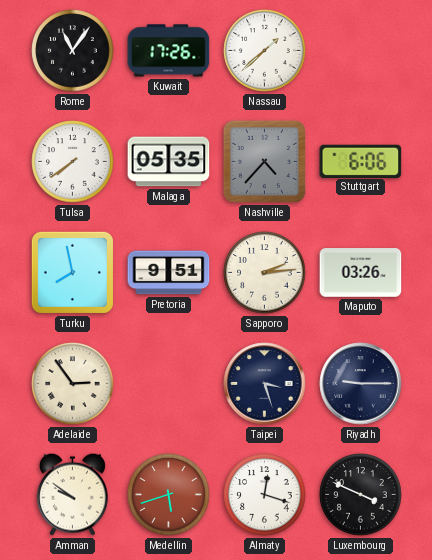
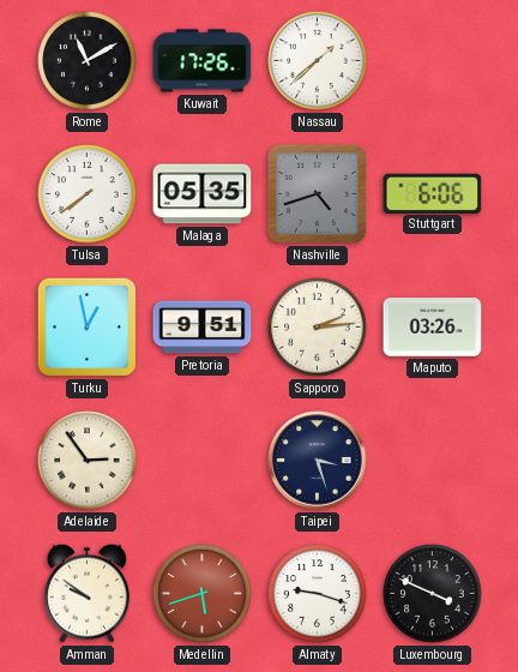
Rome: 11:06 -> 11:10 (88, 61)
Nashville: 4:37 -> 4:42 (317, 193)
Turku: 7:58 -> 12:58 (86, 326)
Riyadh: 9:15 -> none (361, 384)
Almaty: 12:18 -> 9:18 (318, 594)
